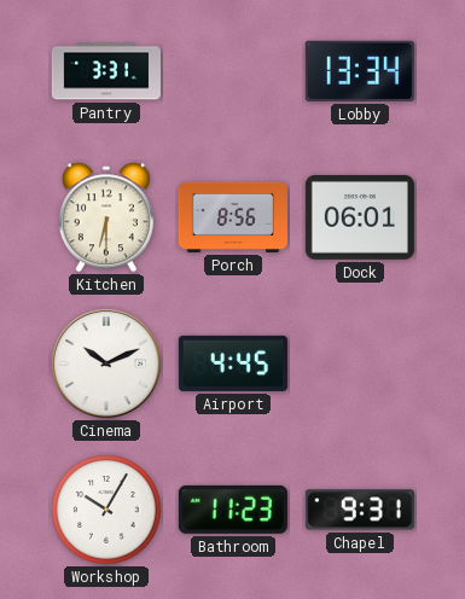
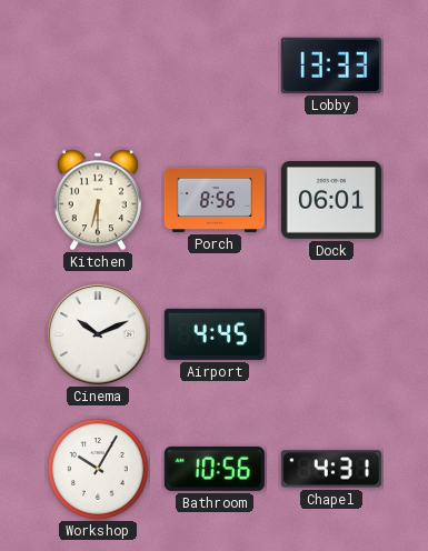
Pantry: 3:31 -> none (106, 71)
Lobby: 13:34 -> 13:33 (331, 66)
Bathroom: 11:23 -> 10:56 (215, 469)
Chapel: 9:31 -> 4:31 (331, 469)
